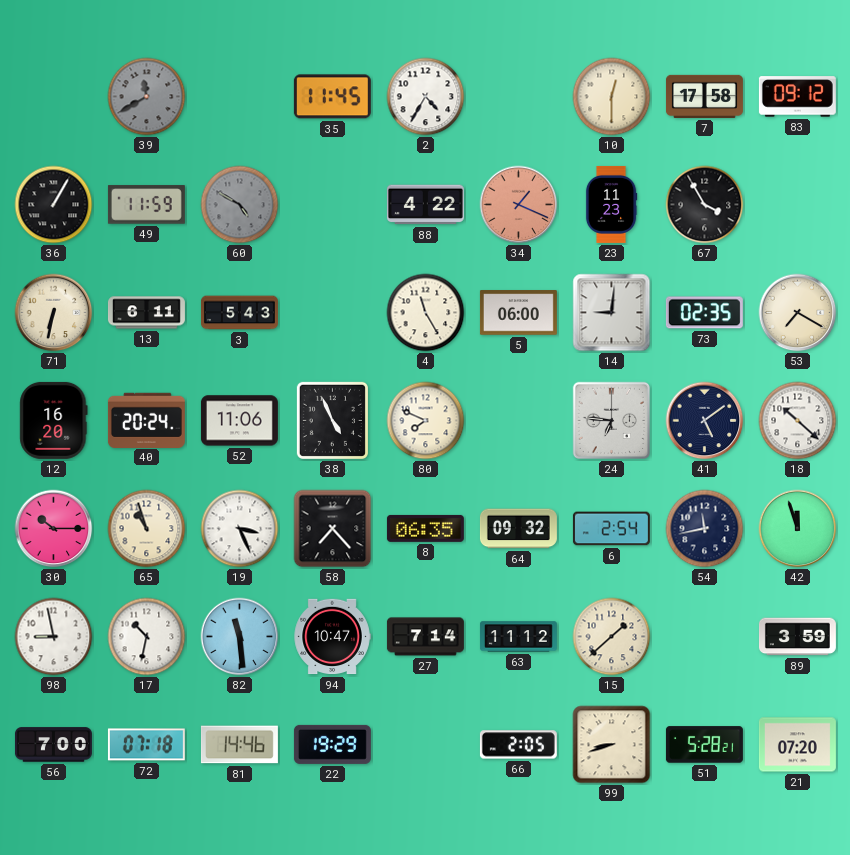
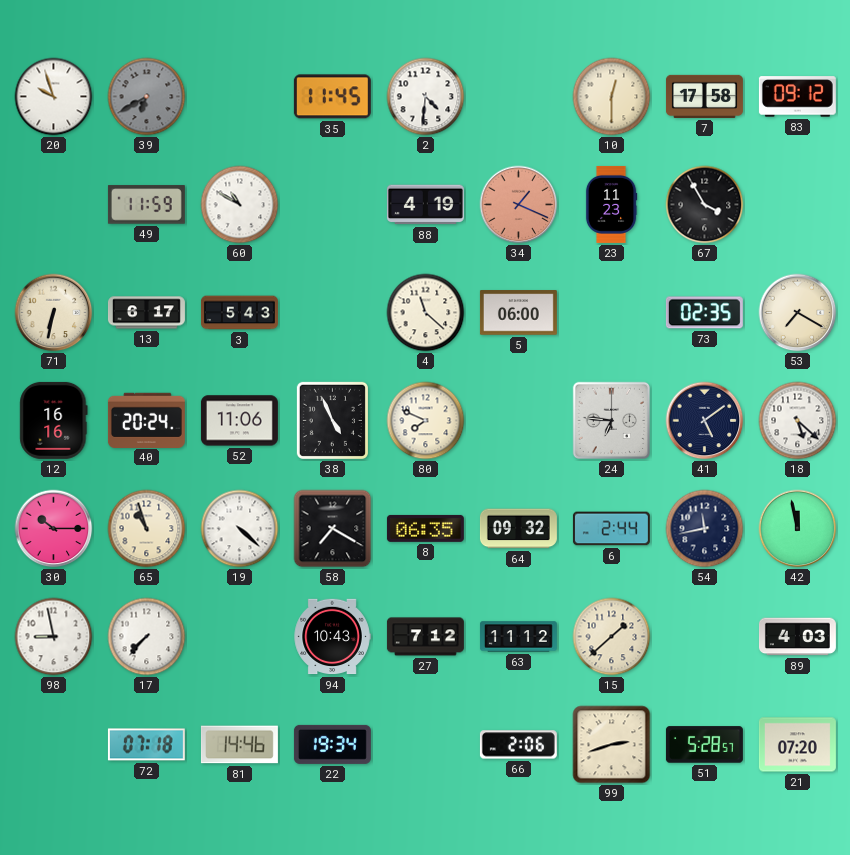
20: none -> 9:57 (54, 97)
39: 11:40 -> 6:40 (147, 97)
2: 4:35 -> 4:31 (426, 97)
36: 1:05 -> none (54, 205)
60: 4:50 -> 10:50 (240, 205)
60 dial: grey -> white (240, 205)
88: 4:22 -> 4:19 (425, 205)
13: 6:11 -> 6:17 (146, 313)
4: 11:25 -> 11:22 (426, 313)
14: 9:01 -> none (612, 313)
12: 16:20 -> 16:16 (54, 420)
18: 10:22 -> 5:22 (798, 421)
19: 3:26 -> 4:22 (240, 529)
58: 7:23 -> 7:20 (333, 529)
6: 2:54 -> 2:44 (611, 529)
42: 11:57 -> 11:58 (798, 529)
17: 10:32 -> 7:37 (147, 637)
82: 11:29 -> none (240, 637)
94: 10:47 -> 10:43 (332, 637)
27: 7:14 -> 7:12 (425, 637)
89: 3:59 -> 4:03 (797, 637)
56: 7:00 -> none (53, 745)
22: 19:29 -> 19:34 (332, 744)
66: 2:05 -> 2:06 (518, 745)
99: 8:42 -> 2:42 (612, 745)
51: 5:28:21 -> 5:28:57 (704, 745)
